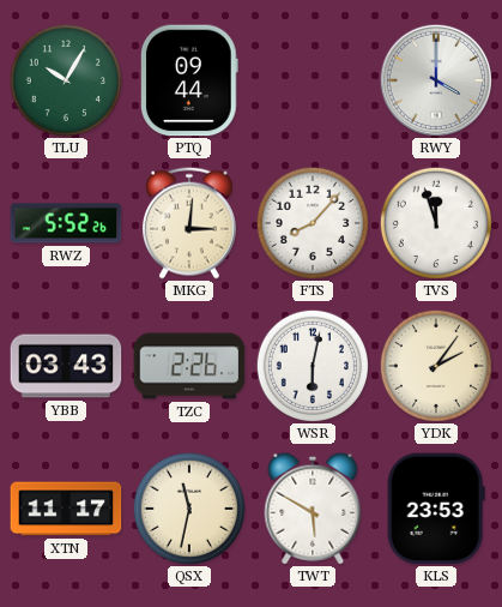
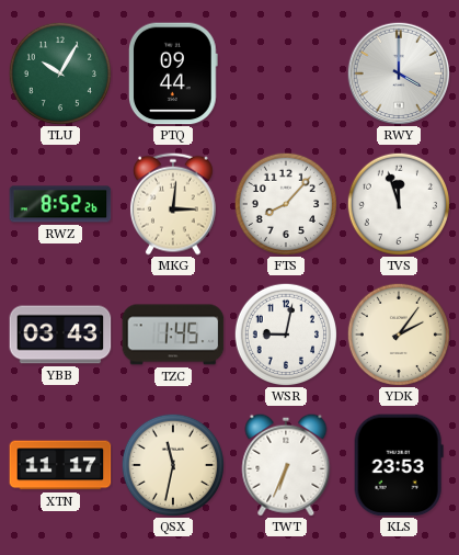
RWZ: 5:52 -> 8:52 (60, 204)
TZC: 2:26 -> 1:45 (173, 335)
WSR: 6:02 -> 9:02 (285, 333)
TWT: 5:50 -> 6:34 (286, 465)
